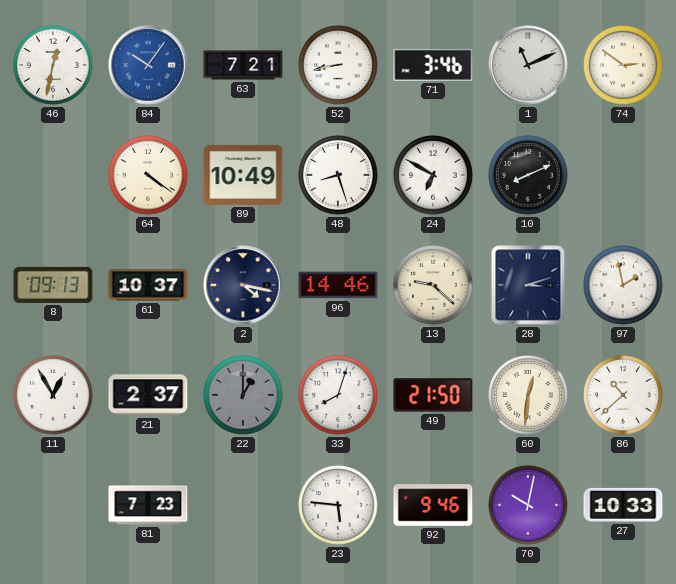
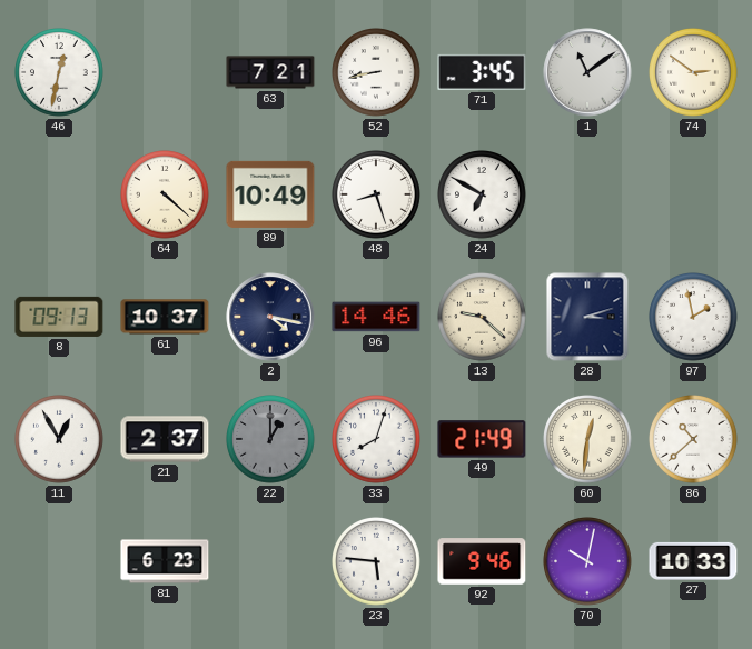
84: 10:06 -> none (148, 65)
71: 3:46 -> 3:45 (482, 72)
1: 11:11 -> 11:09 (587, 72)
64: 4:21 -> 4:22 (165, 194)
10: 8:11 -> none (528, 175)
49: 21:50 -> 21:49 (482, 439)
81: 7:23 -> 6:23 (165, 561)
